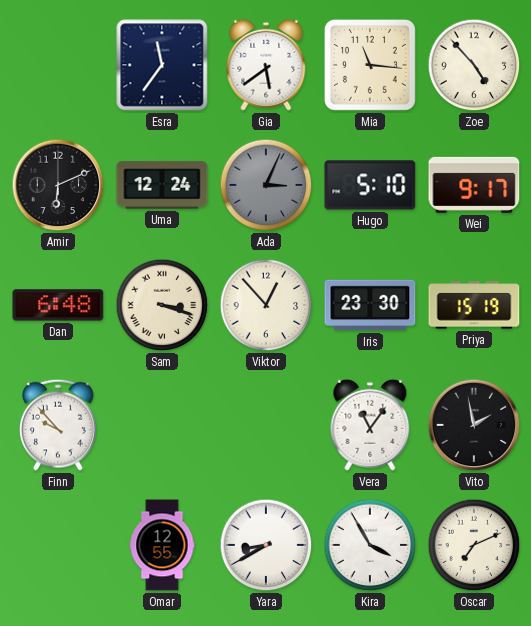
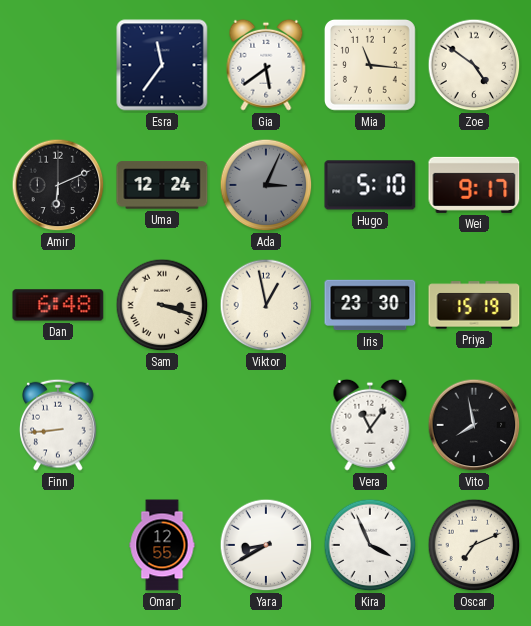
Zoe: 4:53 -> 4:51 (474, 65)
Viktor: 12:53 -> 12:58 (266, 305)
Finn: 9:53 -> 8:44 (58, 425)
Vito: 1:58 -> 7:58 (474, 425)
Kira: 3:55 -> 3:56 (370, 545)
